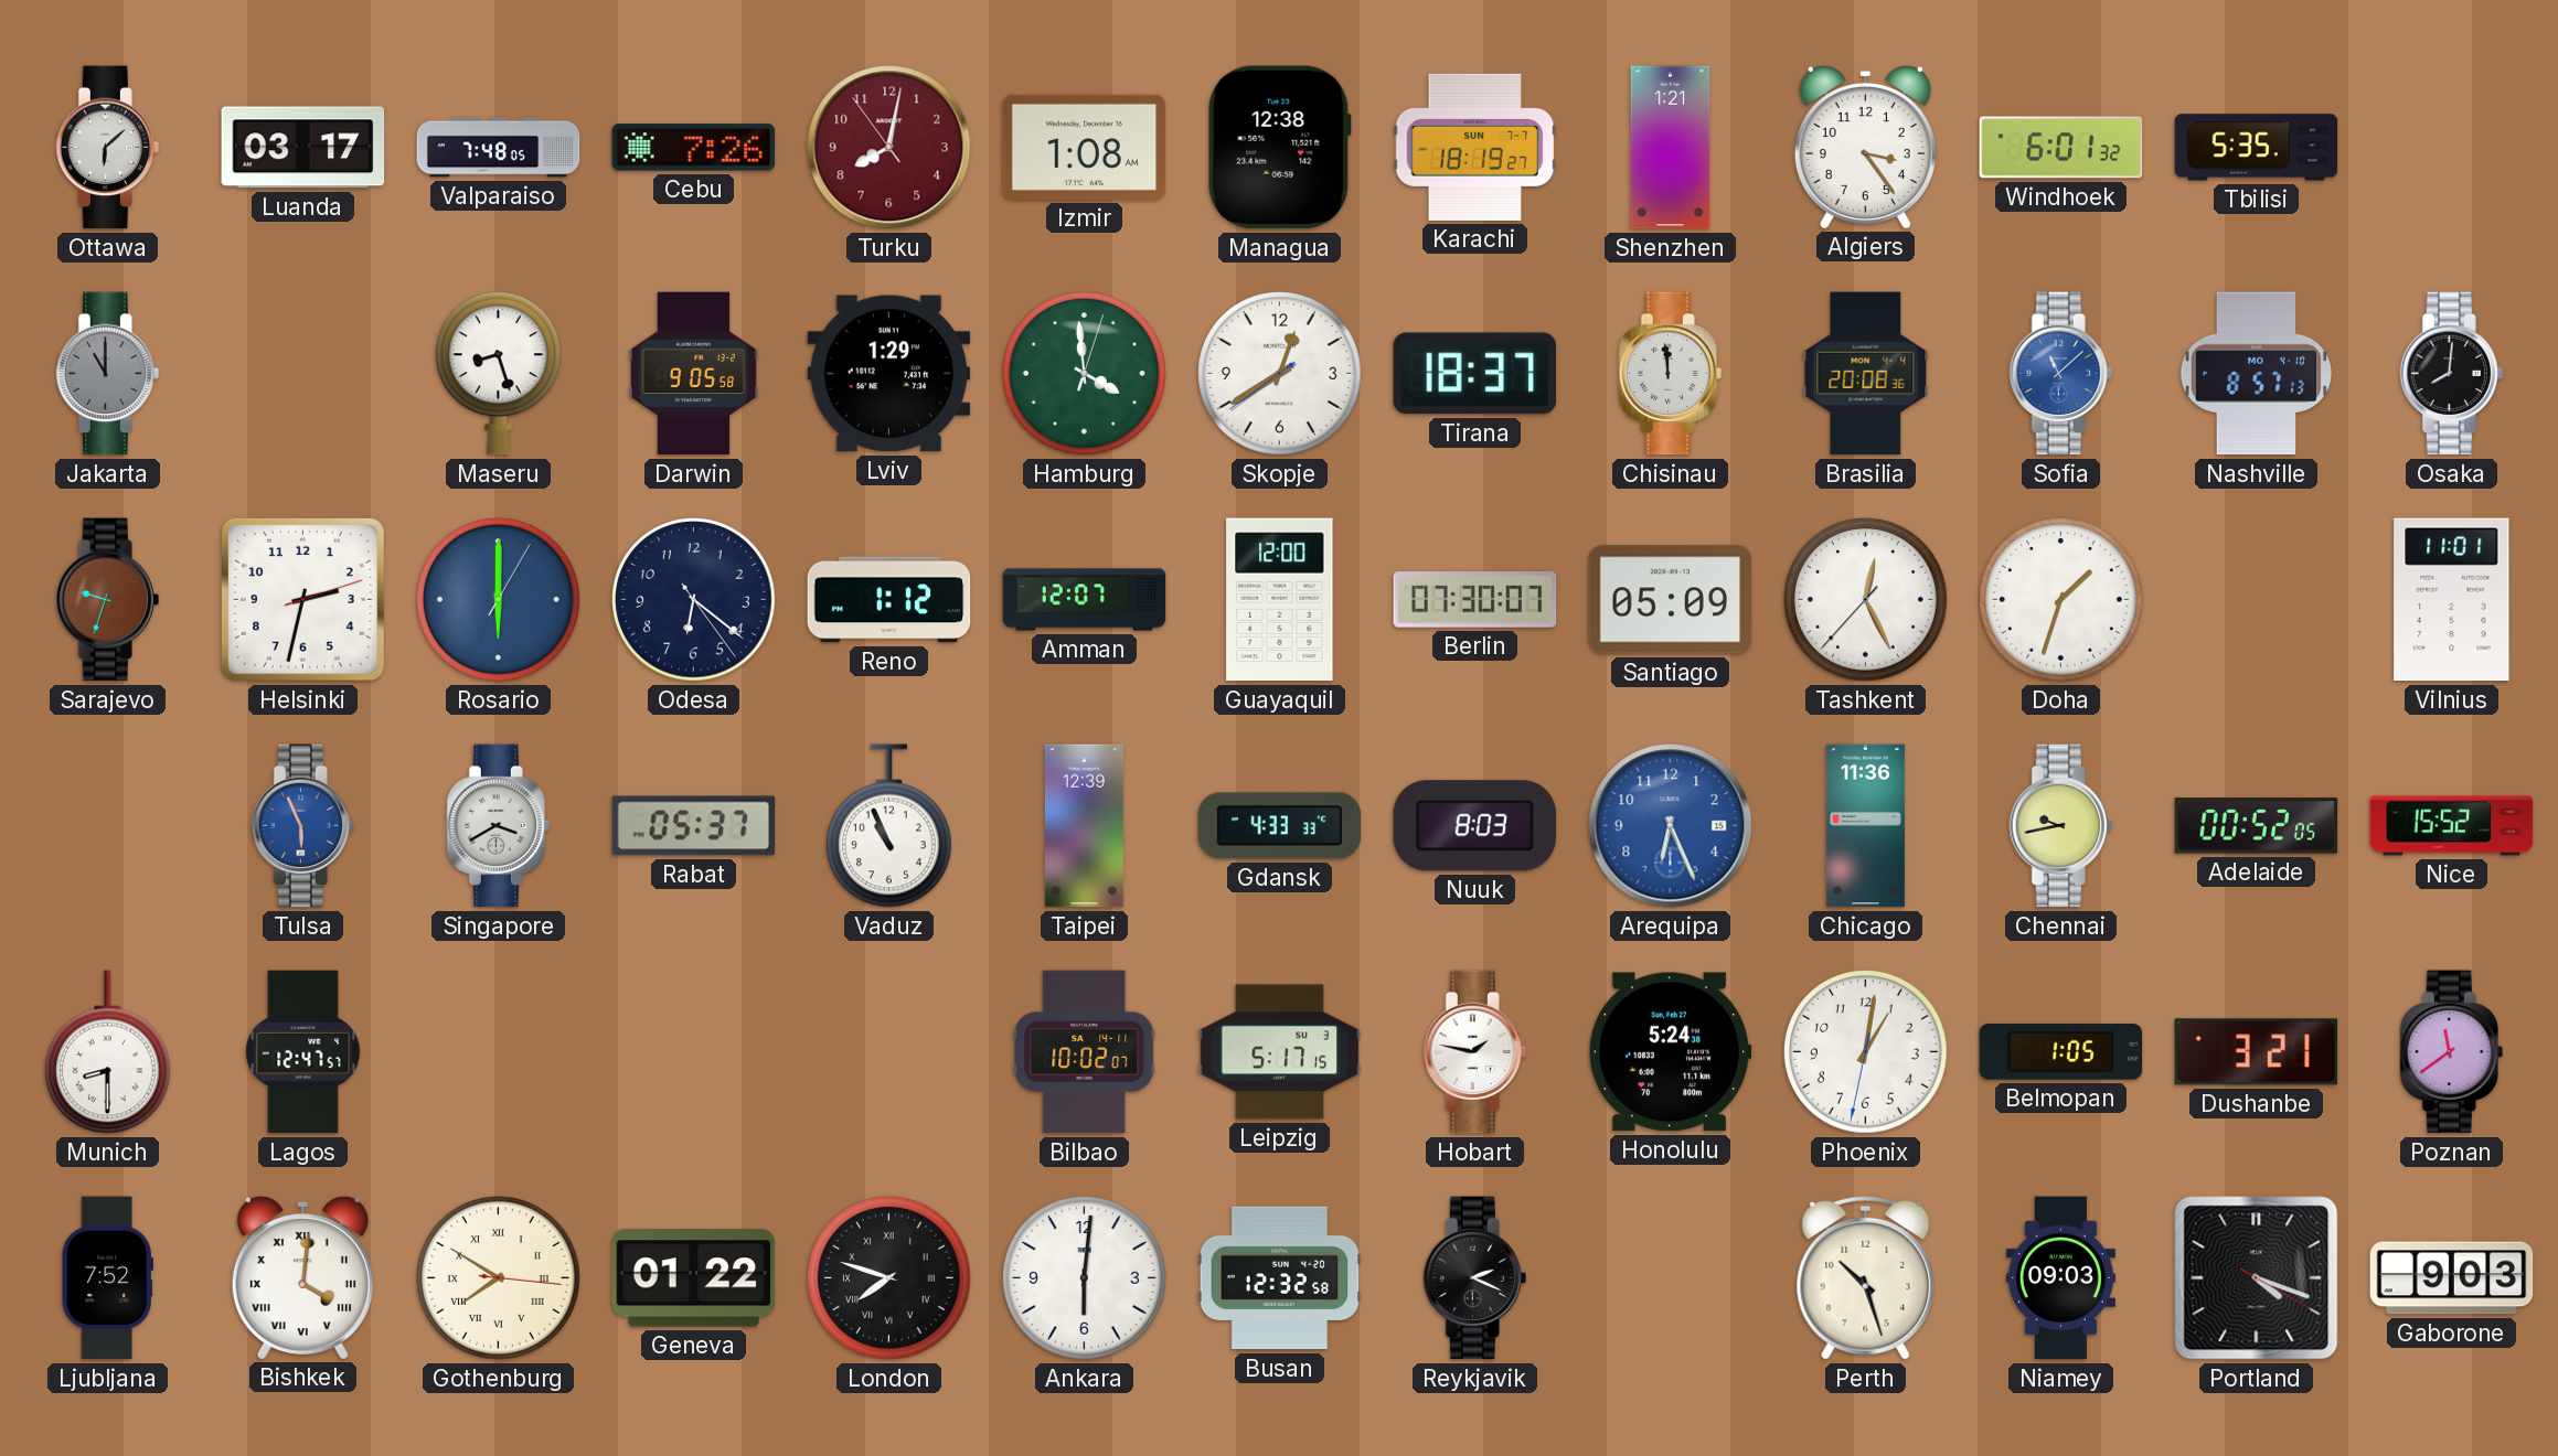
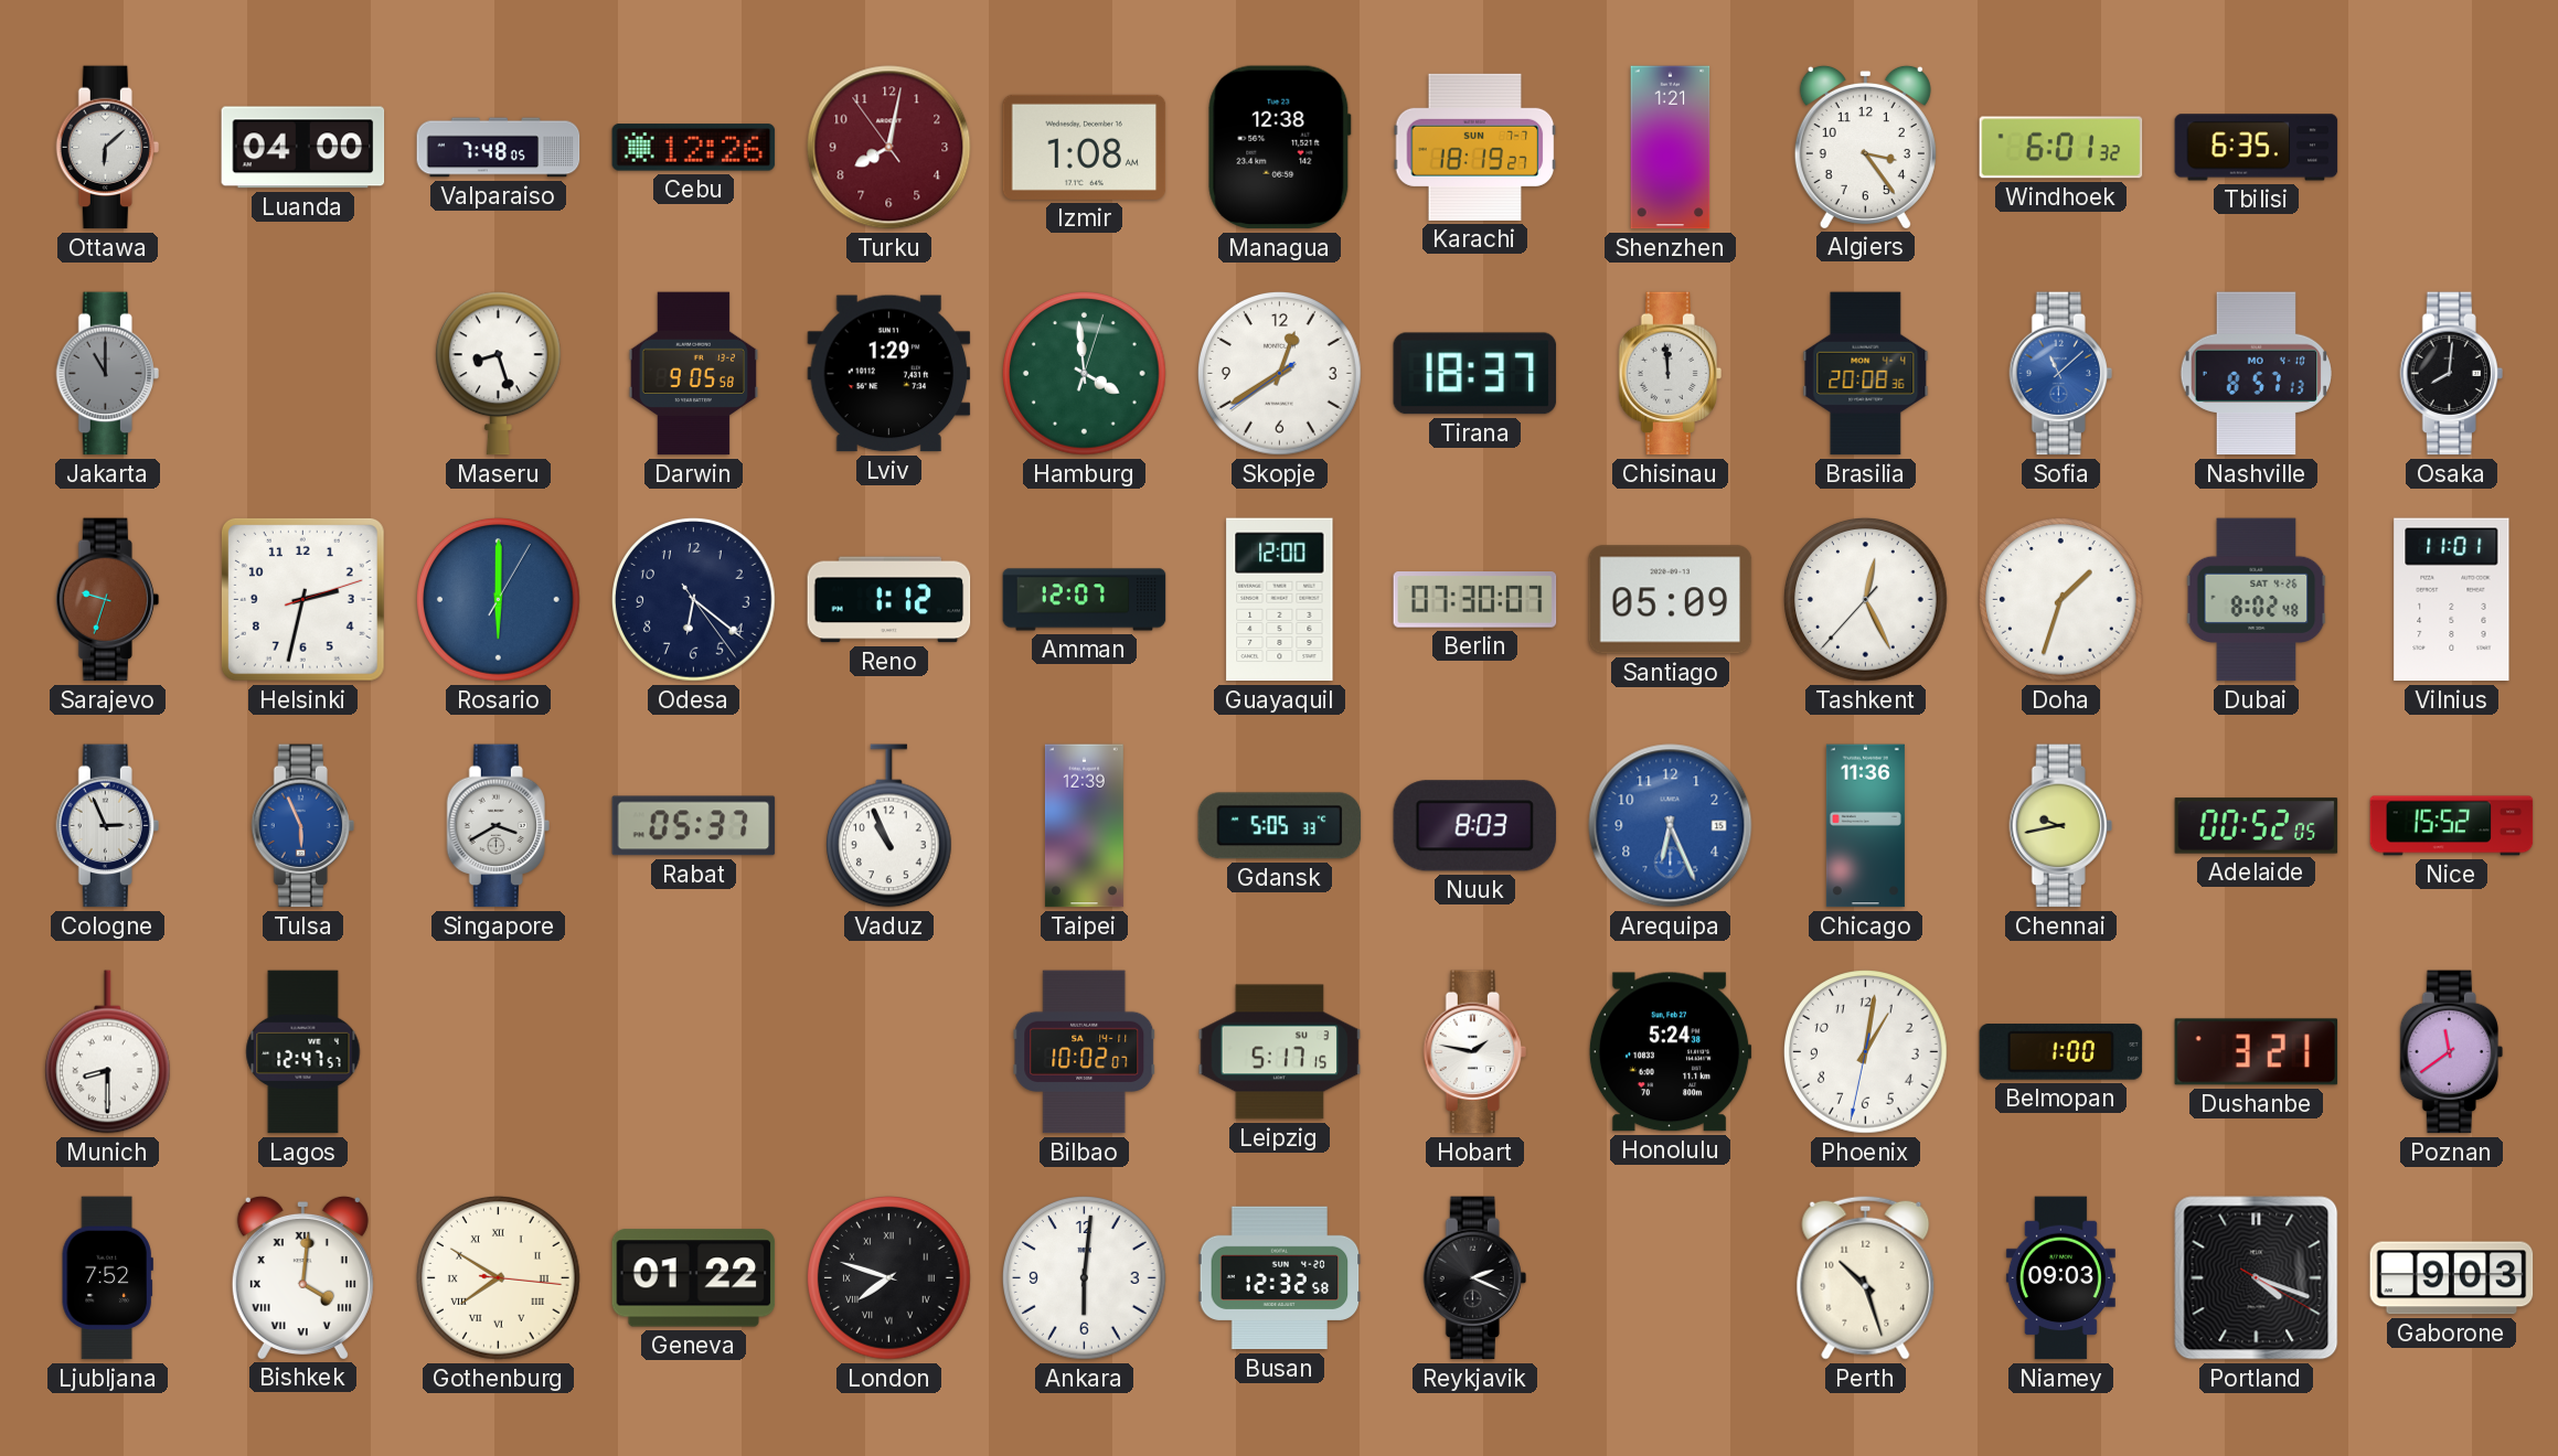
Luanda: 03:17 -> 04:00 (303, 148)
Cebu: 7:26 -> 12:26 (694, 148)
Tbilisi: 5:35 -> 6:35 (2257, 148)
Dubai: none -> 8:02 (2257, 600)
Cologne: none -> 2:56 (107, 826)
Gdansk: 4:33 -> 5:05 (1280, 826)
Belmopan: 1:05 -> 1:00 (2061, 1052)
